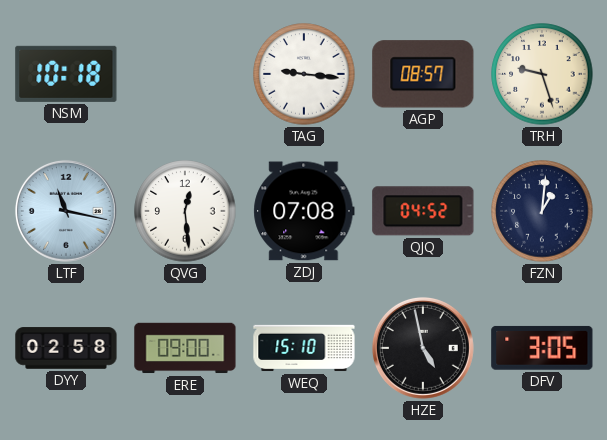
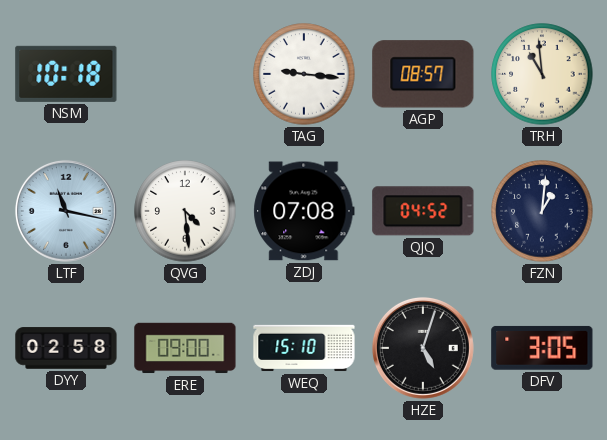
TRH: 9:27 -> 10:59 (542, 74)
QVG: 12:29 -> 4:29 (185, 211)
HZE: 4:58 -> 5:03 (423, 348)
